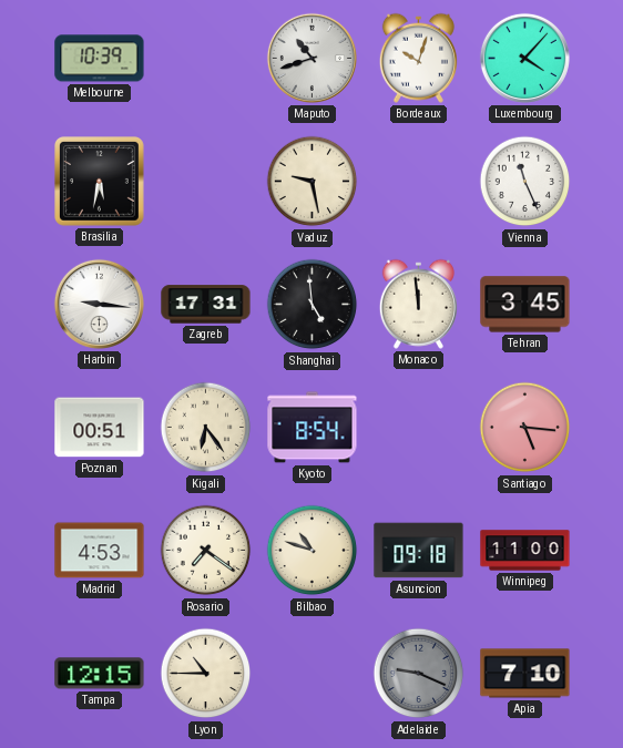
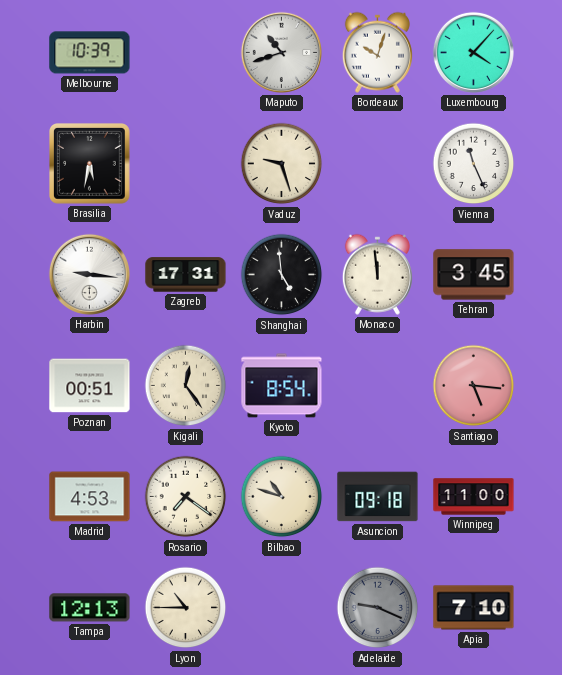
Vaduz: 9:28 -> 9:27 (282, 164)
Kigali: 6:24 -> 12:24 (186, 386)
Tampa: 12:15 -> 12:13 (90, 608)
